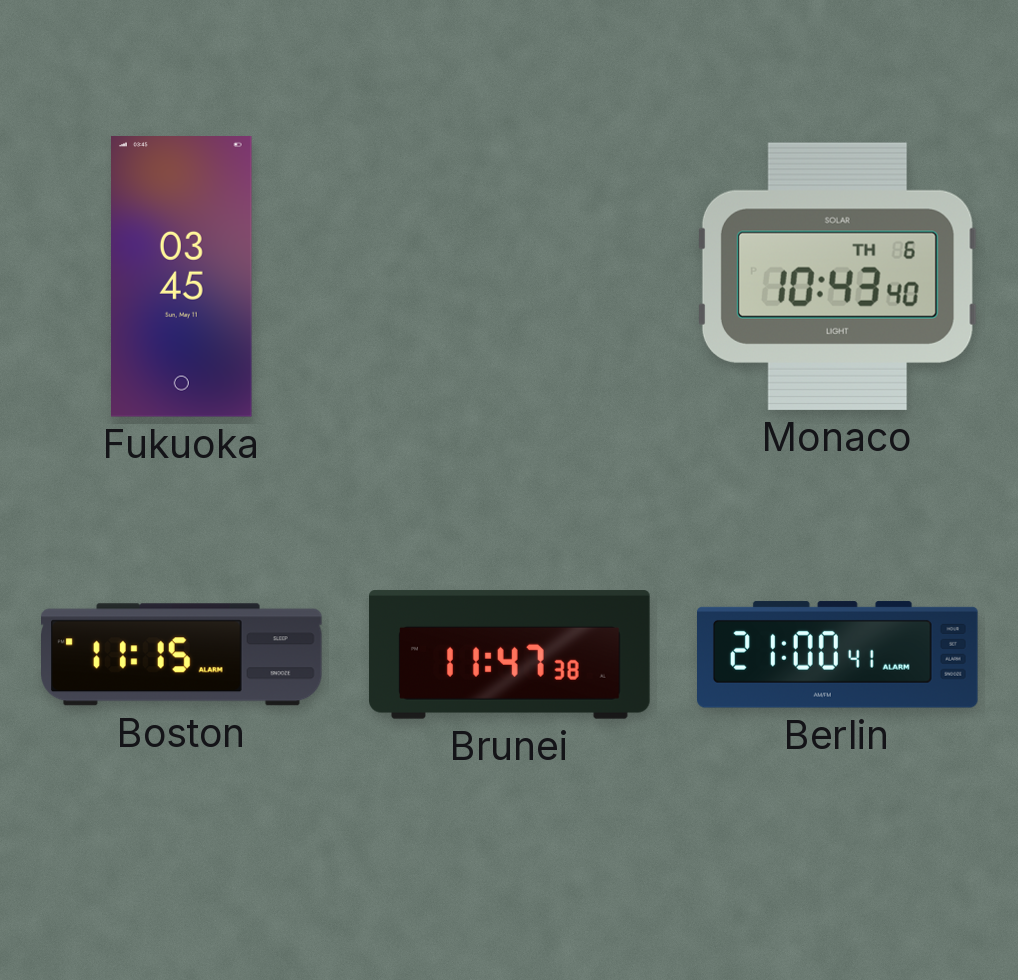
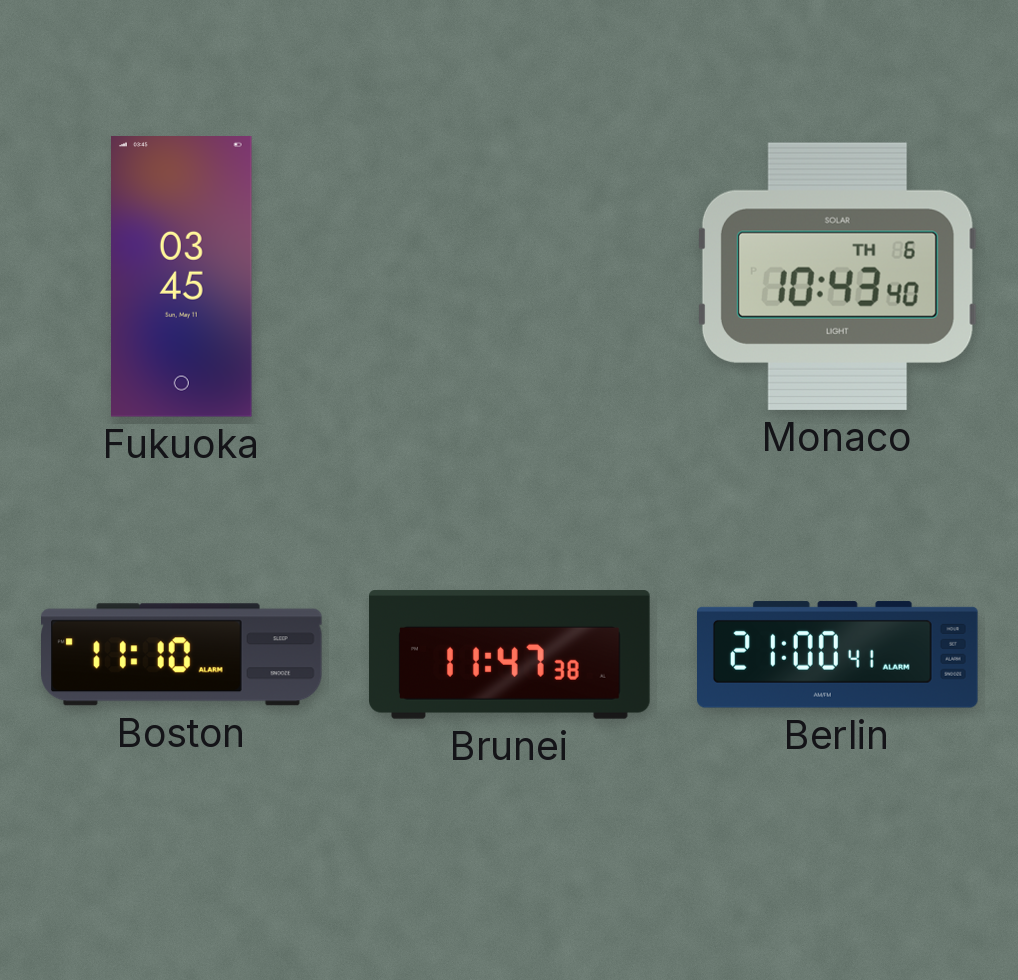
Boston: 11:15 -> 11:10 (182, 655)
